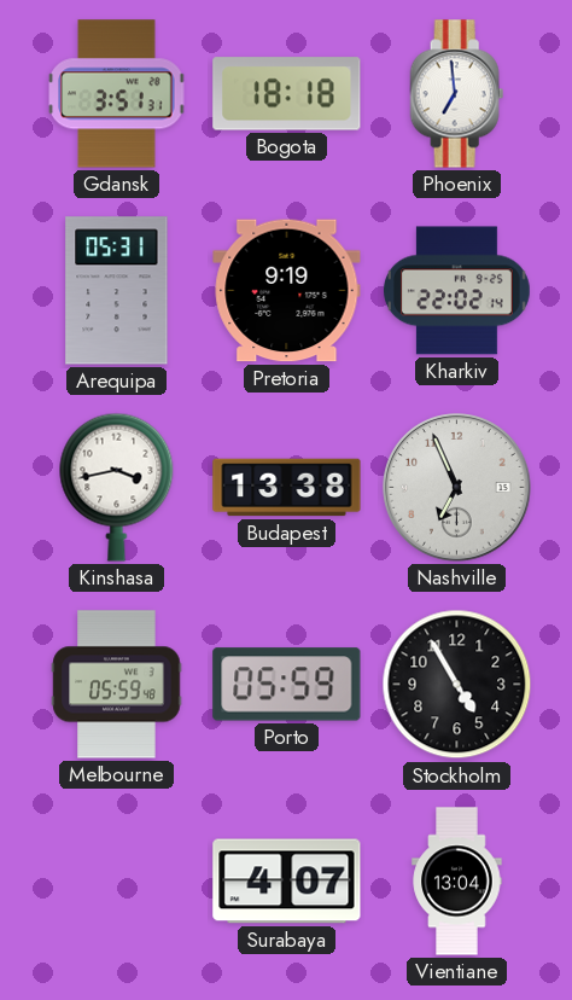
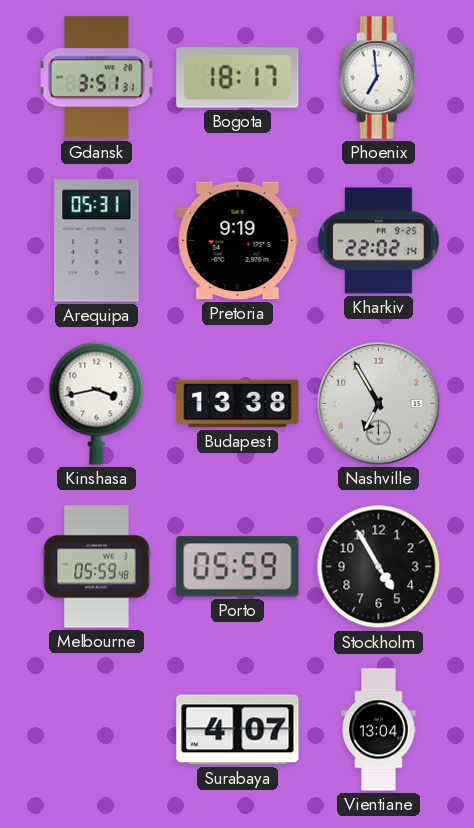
Bogota: 18:18 -> 18:17 (238, 78)
Nashville: 6:56 -> 6:55 (379, 404)
